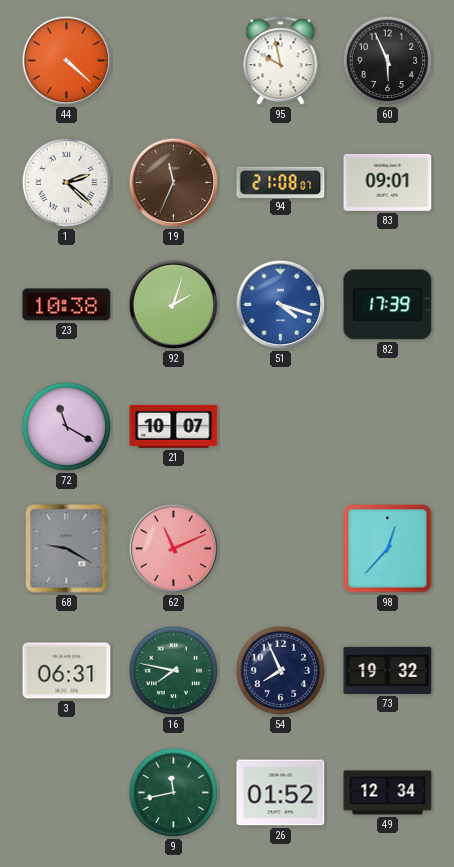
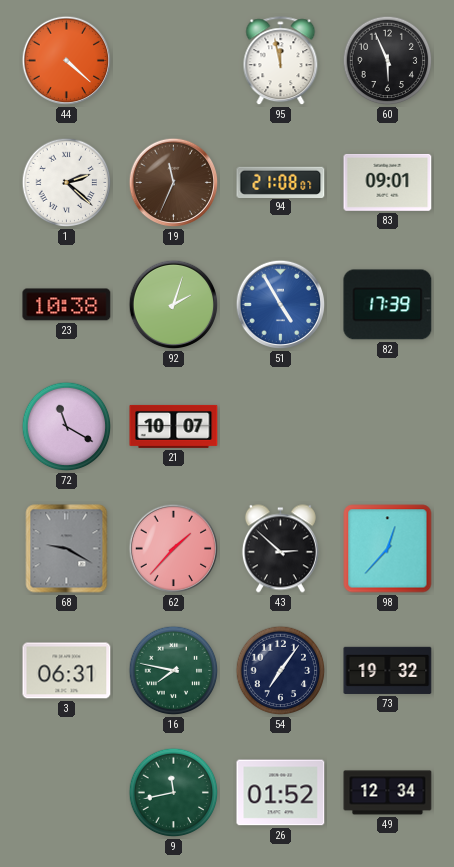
95: 9:58 -> 11:58 (281, 61)
51: 4:18 -> 4:55 (281, 305)
62: 11:11 -> 1:37 (174, 549)
43: none -> 2:52 (280, 549)
54: 7:56 -> 7:06 (281, 671)
